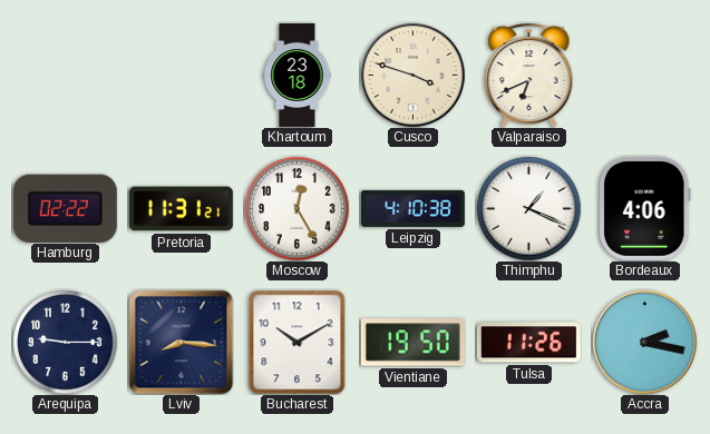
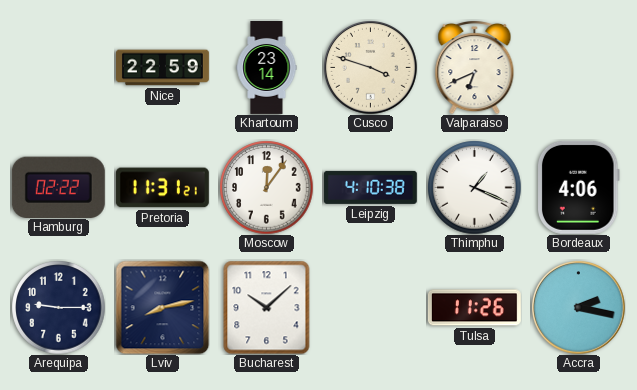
Nice: none -> 22:59 (163, 68)
Khartoum: 23:18 -> 23:14 (267, 68)
Moscow: 12:25 -> 12:06 (266, 187)
Lviv: 8:16 -> 8:13 (162, 307)
Bucharest: 10:10 -> 10:08 (267, 307)
Vientiane: 19:50 -> none (412, 343)
